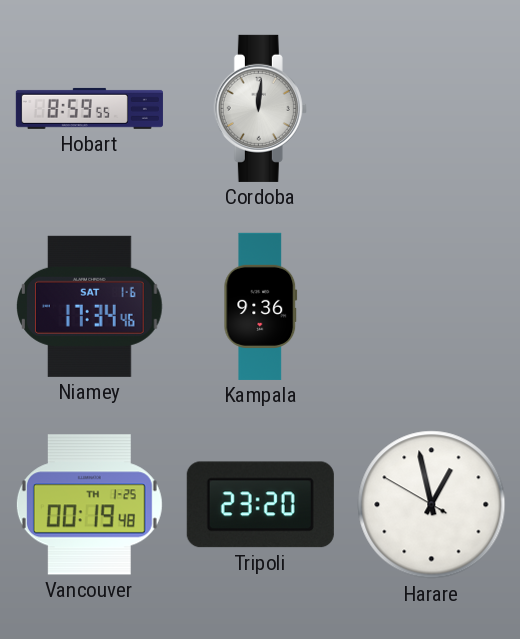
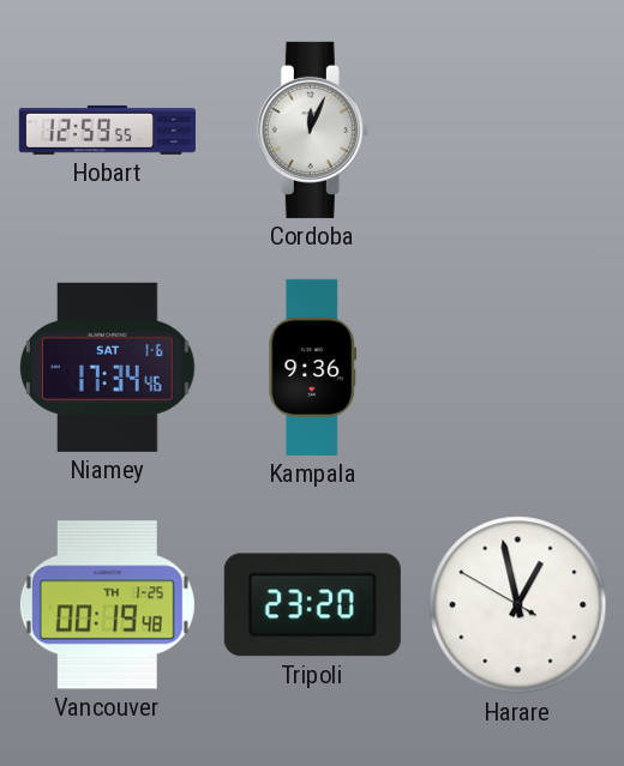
Hobart: 8:59 -> 12:59 (107, 129)
Cordoba: 12:01 -> 12:04 (312, 129)
